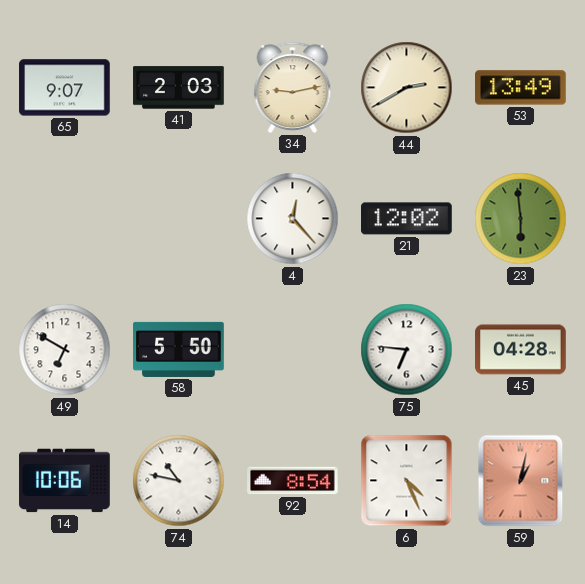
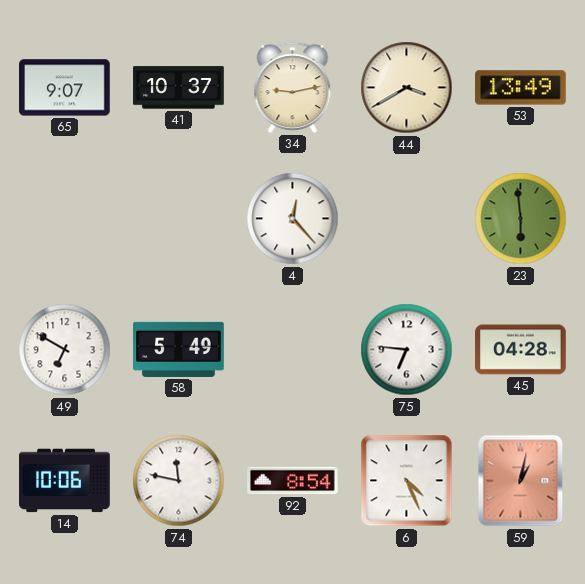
41: 2:03 -> 10:37 (179, 88)
44: 2:40 -> 3:40 (407, 88)
21: 12:02 -> none (407, 219)
58: 5:50 -> 5:49 (179, 349)
74: 10:47 -> 11:47 (179, 481)
